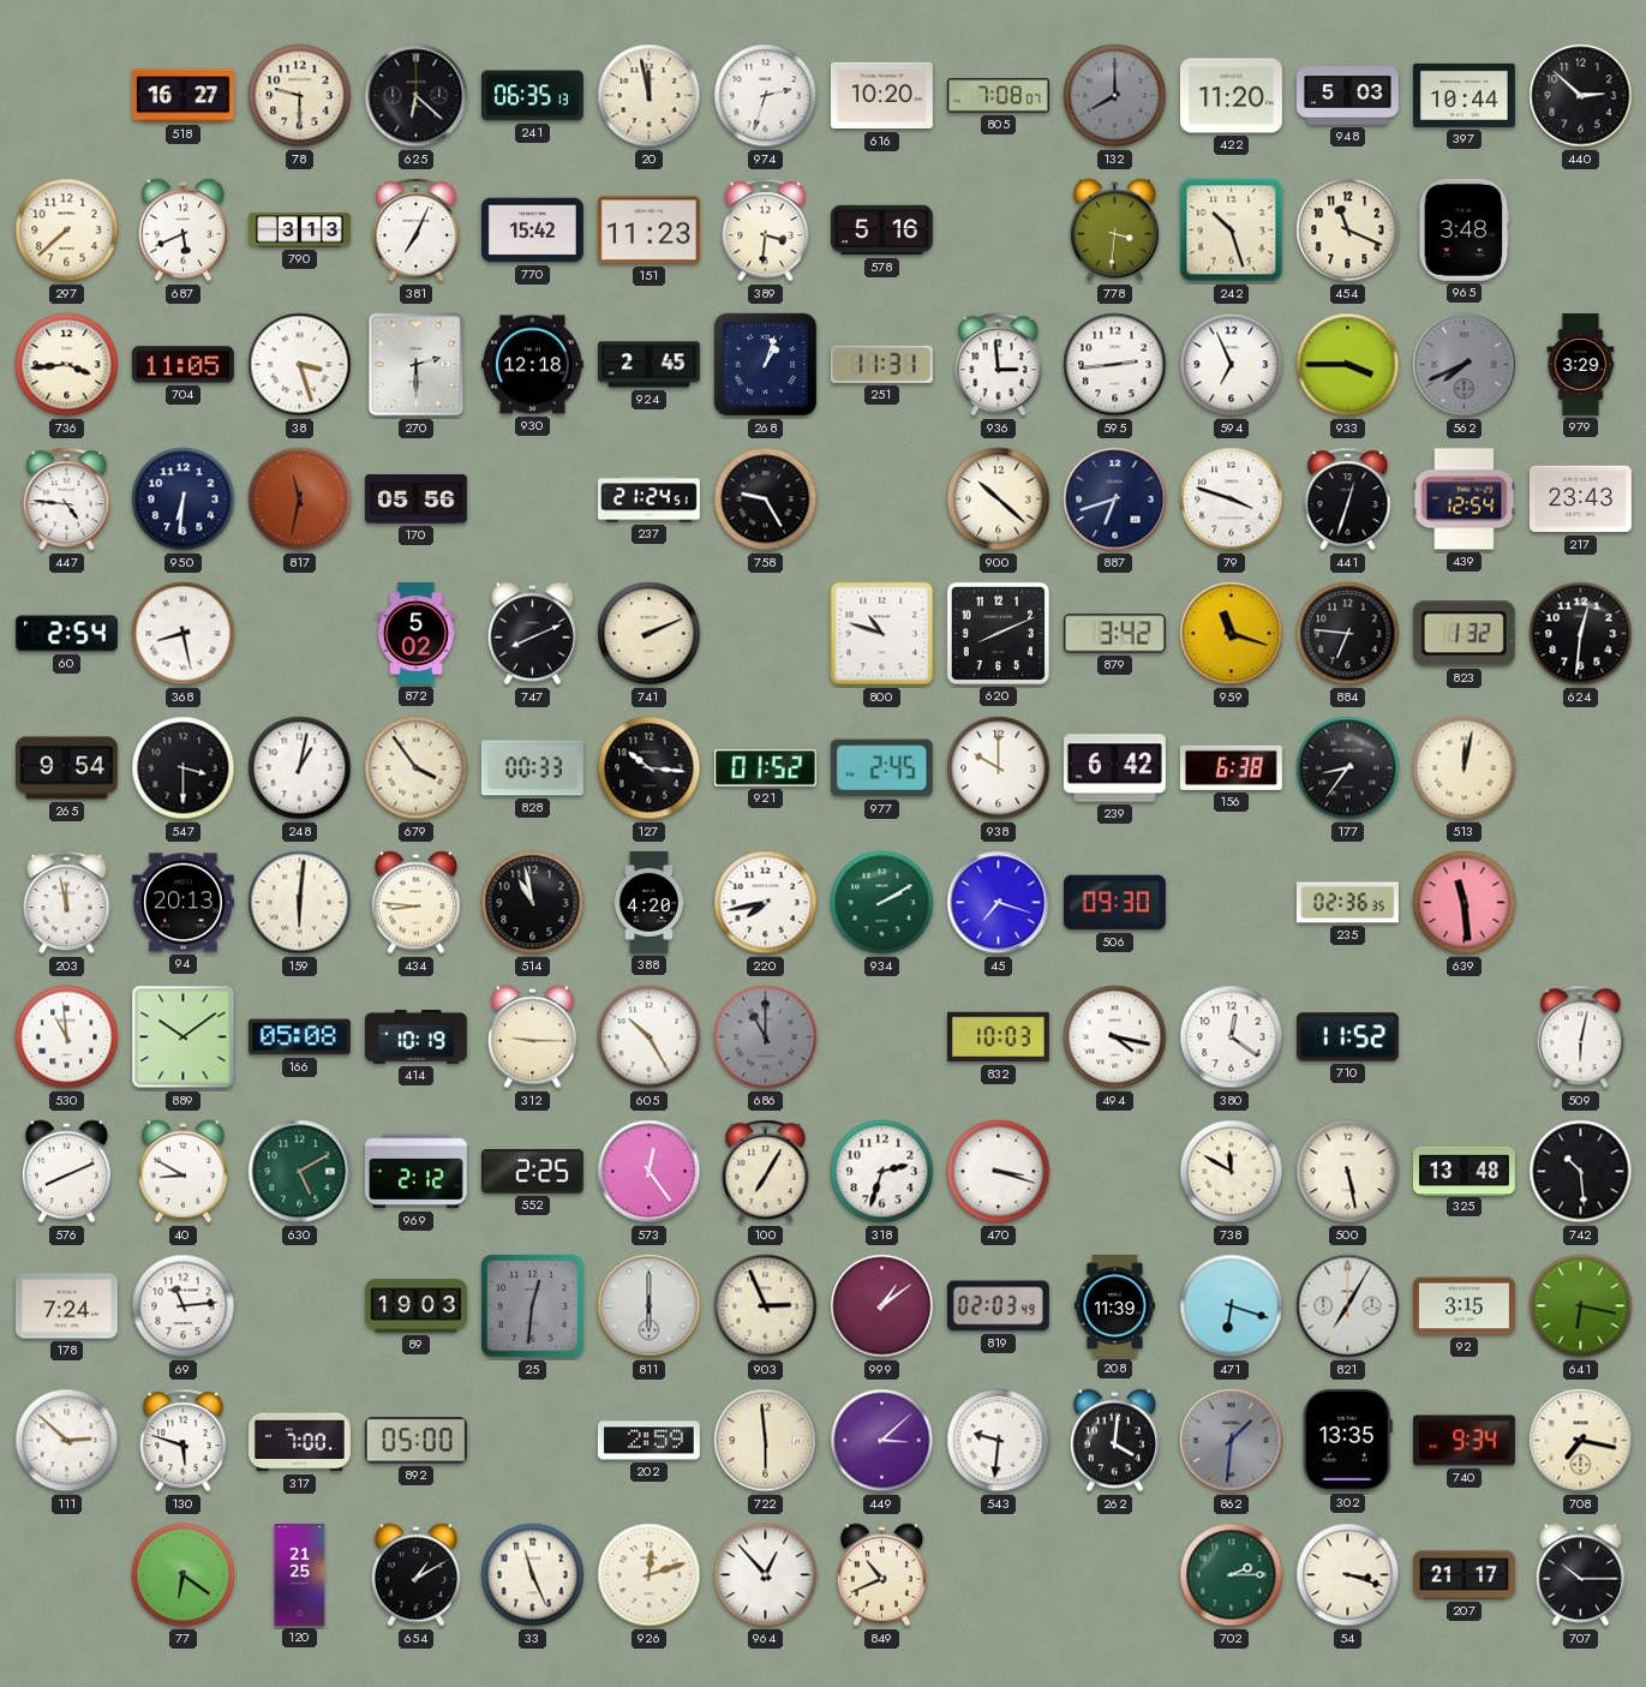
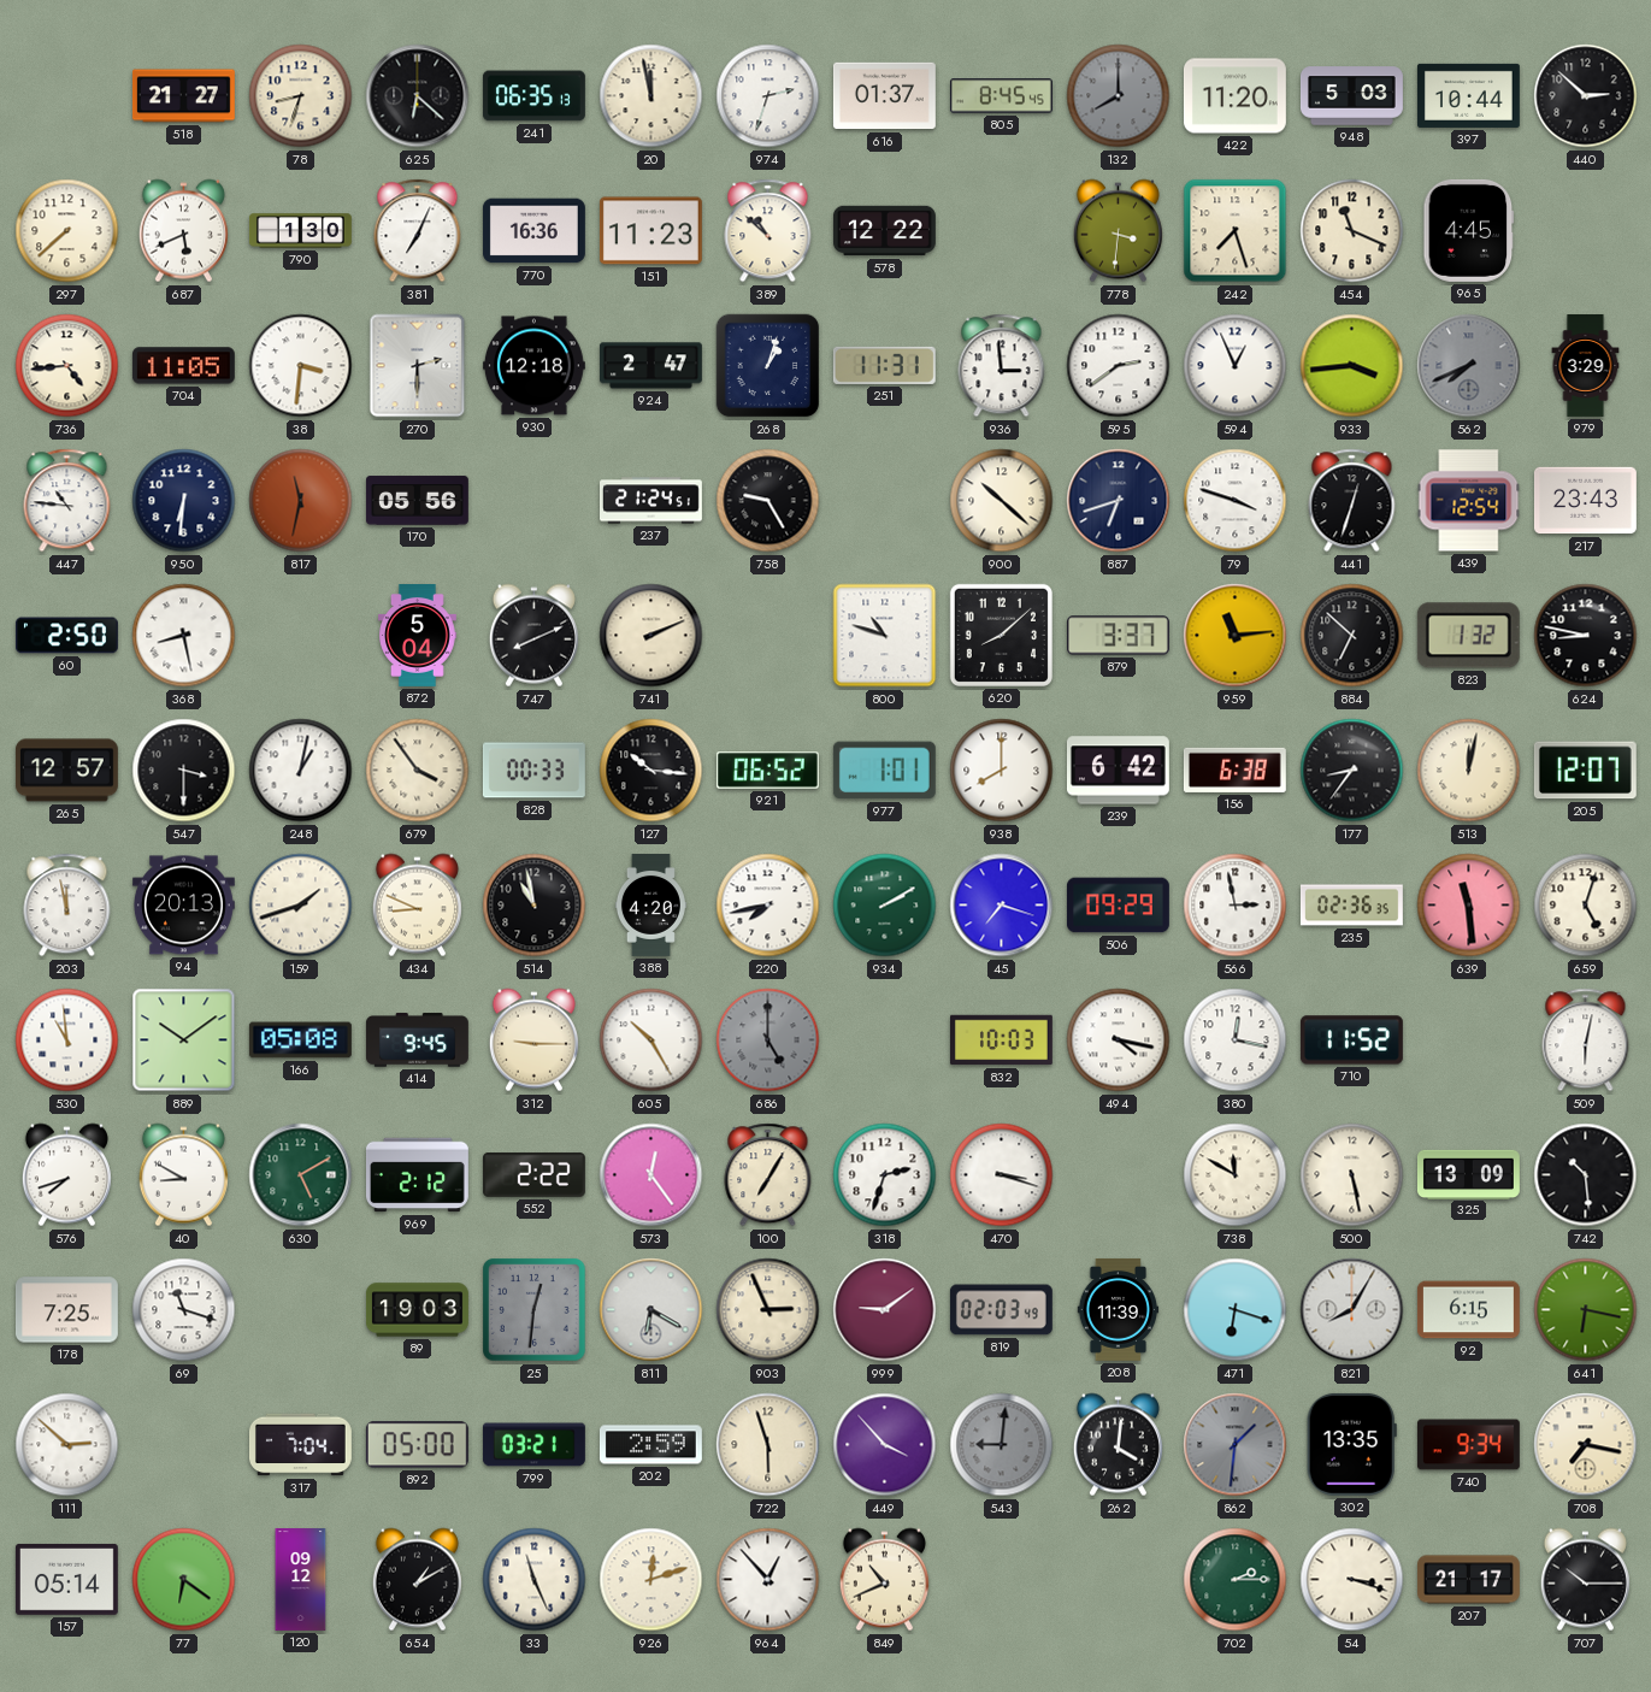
518: 16:27 -> 21:27 (183, 96)
78: 9:30 -> 8:33 (301, 96)
616: 10:20 -> 01:37 (884, 96)
805: 7:08 -> 8:45 (1001, 96)
790: 3:13 -> 1:30 (300, 231)
770: 15:42 -> 16:36 (533, 231)
389: 3:31 -> 10:52 (768, 231)
578: 5:16 -> 12:22 (884, 231)
242: 10:27 -> 7:27 (1236, 231)
965: 3:48 -> 4:45 (1469, 230)
736: 3:44 -> 4:44 (67, 366)
38: 3:27 -> 3:31 (301, 366)
924: 2:45 -> 2:47 (650, 366)
595: 2:44 -> 2:39 (1119, 366)
594: 6:56 -> 12:56 (1236, 366)
933: 3:45 -> 3:44 (1352, 366)
447: 4:46 -> 10:46 (67, 501)
60: 2:54 -> 2:50 (66, 636)
872: 5:02 -> 5:04 (418, 636)
620: 8:11 -> 8:08 (1001, 635)
879: 3:42 -> 3:37 (1118, 636)
959: 11:18 -> 11:14 (1236, 636)
884: 6:46 -> 6:52 (1352, 636)
624: 12:31 -> 8:47 (1586, 636)
265: 9:54 -> 12:57 (66, 771)
921: 01:52 -> 06:52 (767, 771)
977: 2:45 -> 1:01 (884, 771)
938: 10:00 -> 8:00 (1002, 771)
205: none -> 12:07 (1585, 771)
159: 6:01 -> 1:42 (301, 906)
434: 8:46 -> 8:49 (417, 906)
506: 09:30 -> 09:29 (1118, 906)
566: none -> 2:58 (1236, 906)
659: none -> 5:03 (1586, 906)
414: 10:19 -> 9:45 (417, 1040)
686: 11:00 -> 5:00 (768, 1040)
380: 12:21 -> 12:17 (1236, 1040)
576: 8:11 -> 7:42 (66, 1175)
552: 2:25 -> 2:22 (533, 1175)
325: 13:48 -> 13:09 (1468, 1174)
178: 7:24 -> 7:25 (66, 1310)
69: 11:14 -> 11:18 (184, 1310)
811: 6:00 -> 6:20 (651, 1310)
999: 1:09 -> 9:09 (885, 1310)
821: 7:05 -> 8:05 (1352, 1310)
92: 3:15 -> 6:15 (1468, 1310)
130: 5:48 -> none (184, 1441)
317: 7:00 -> 7:04 (300, 1445)
799: none -> 03:21 (533, 1445)
722: 5:59 -> 5:57 (768, 1445)
449: 3:08 -> 3:53 (885, 1445)
543: 9:31 -> 9:01 (1002, 1445)
543 dial: white -> grey (1002, 1445)
157: none -> 05:14 (66, 1579)
120: 21:25 -> 09:12 (301, 1580)
